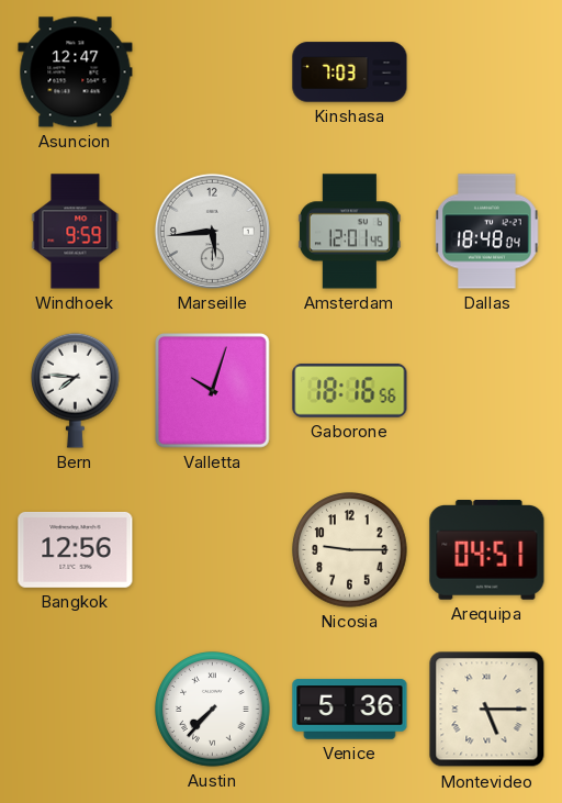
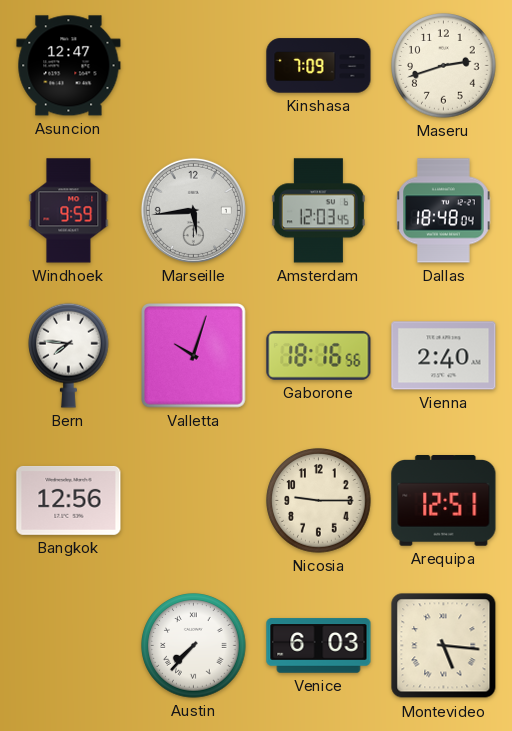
Kinshasa: 7:03 -> 7:09 (319, 66)
Maseru: none -> 2:42 (444, 66)
Amsterdam: 12:01 -> 12:03 (318, 211)
Vienna: none -> 2:40 (444, 356)
Arequipa: 04:51 -> 12:51 (444, 501)
Venice: 5:36 -> 6:03 (319, 646)
Montevideo: 5:15 -> 5:16 (444, 646)
